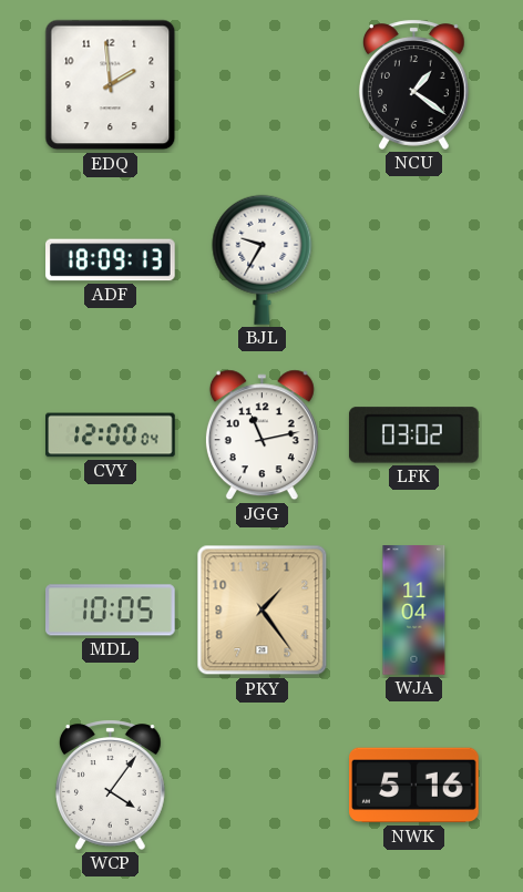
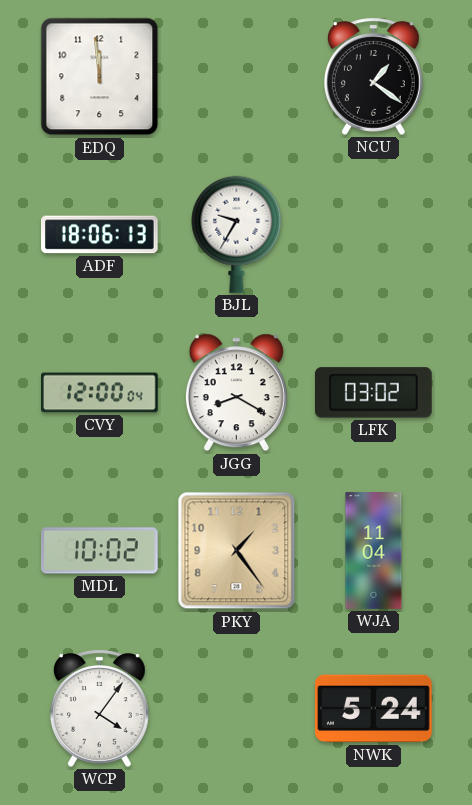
EDQ: 1:59 -> 11:59 (100, 77)
ADF: 18:09 -> 18:06 (100, 235)
JGG: 11:13 -> 8:20 (236, 393)
MDL: 10:05 -> 10:02 (100, 551)
NWK: 5:16 -> 5:24 (374, 709)
